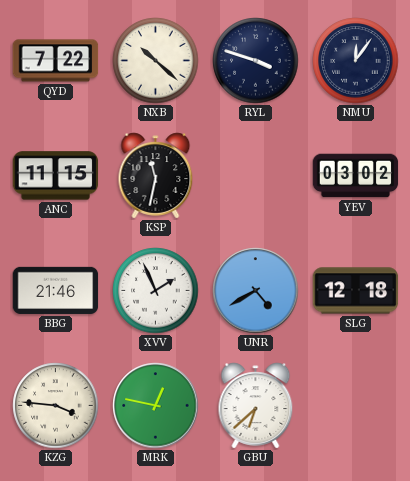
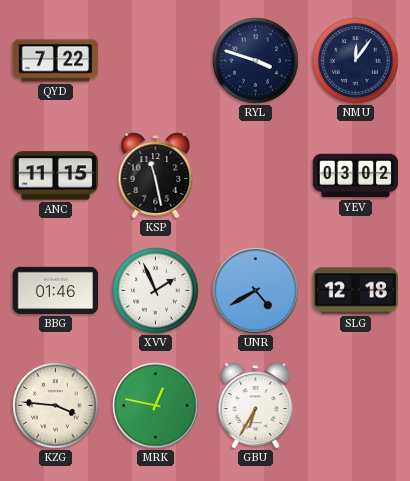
NXB: 10:22 -> none (156, 61)
KSP: 11:32 -> 11:28 (156, 176)
BBG: 21:46 -> 01:46 (56, 290)
GBU: 6:38 -> 6:35 (256, 406)
